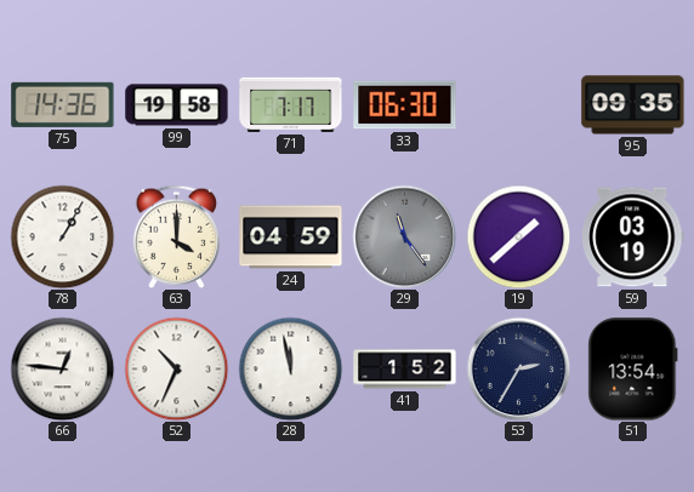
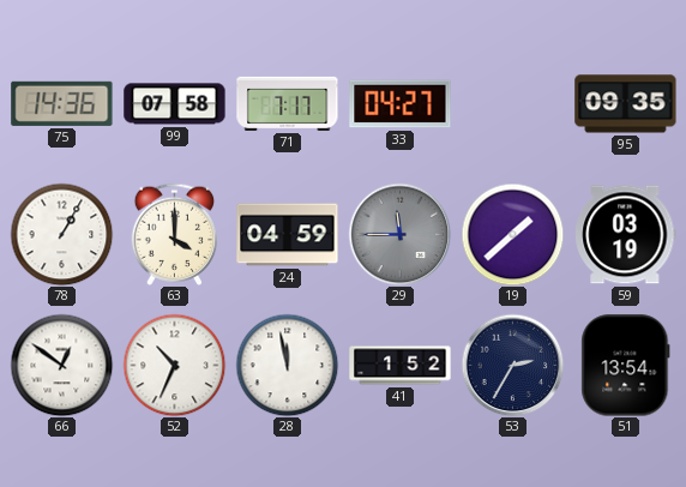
99: 19:58 -> 07:58 (175, 104)
33: 06:30 -> 04:27 (401, 104)
29: 11:24 -> 11:45 (399, 234)
66: 12:46 -> 12:51 (61, 365)
